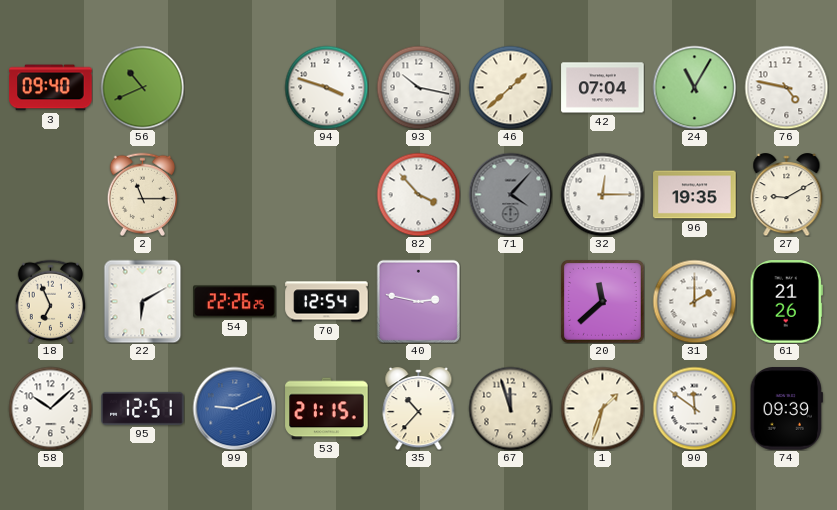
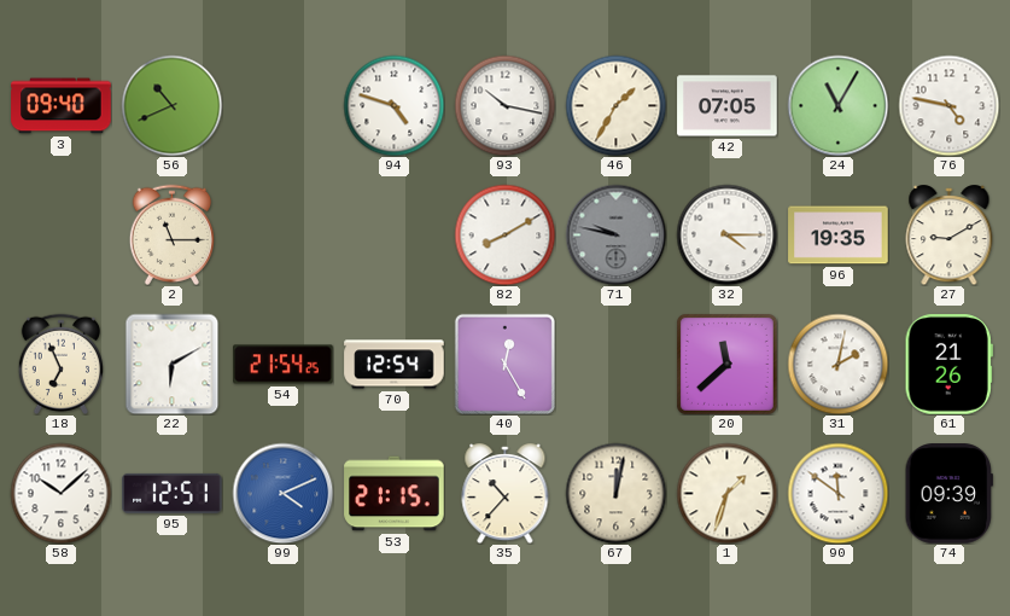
94: 3:48 -> 4:48 (393, 105)
46: 1:38 -> 1:35 (615, 105)
42: 07:04 -> 07:05 (728, 106)
82: 3:53 -> 8:10 (504, 234)
71: 4:07 -> 9:47 (615, 234)
32: 12:15 -> 4:15 (726, 234)
54: 22:26 -> 21:54 (284, 365)
40: 2:47 -> 12:25 (504, 364)
31: 2:00 -> 2:02 (837, 364)
99: 9:11 -> 4:11 (282, 493)
67: 11:57 -> 12:02 (615, 493)
